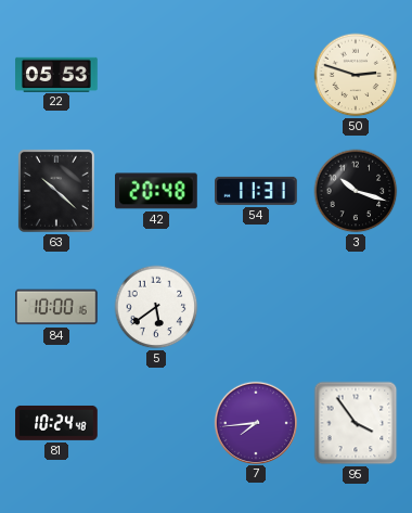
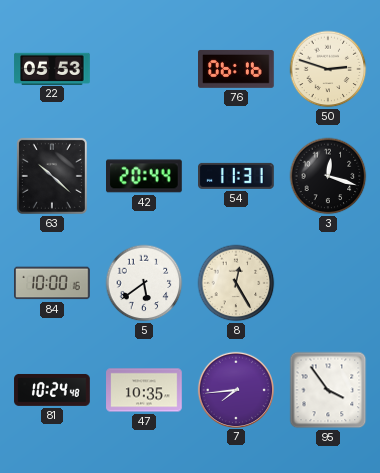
76: none -> 06:16 (237, 69)
42: 20:48 -> 20:44 (145, 176)
3: 10:18 -> 12:18 (328, 176)
8: none -> 12:25 (236, 283)
47: none -> 10:35 (144, 390)
